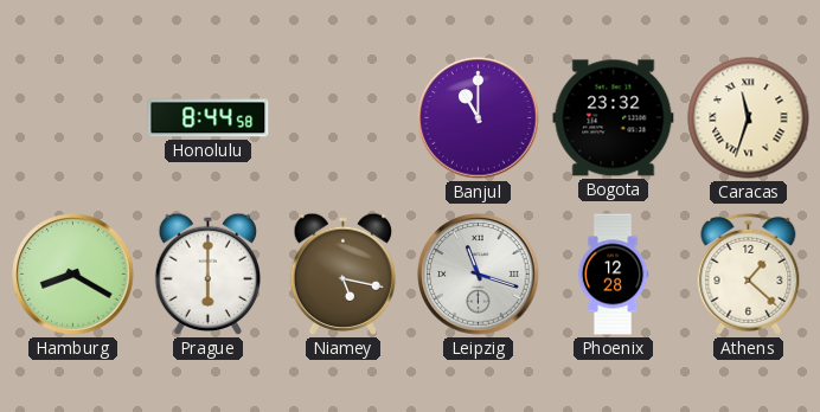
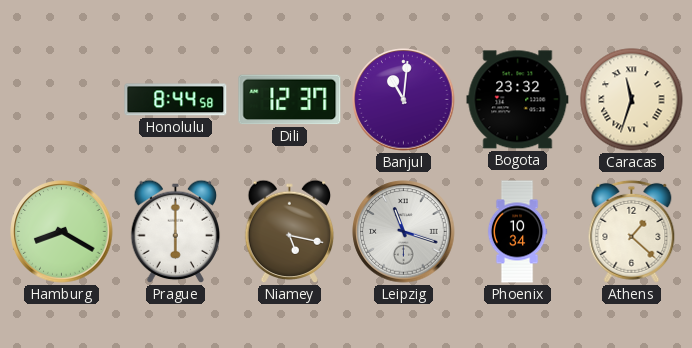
Dili: none -> 12:37 (290, 100)
Banjul: 11:00 -> 11:01 (404, 100)
Phoenix: 12:28 -> 10:34 (517, 232)
